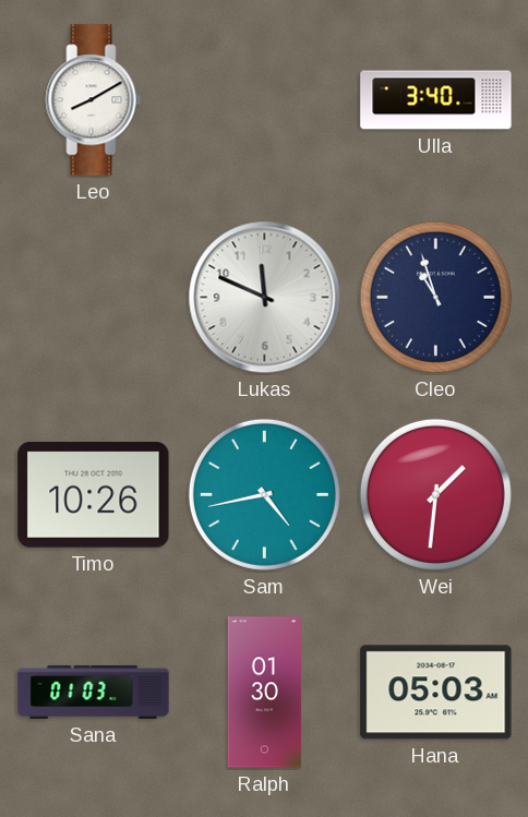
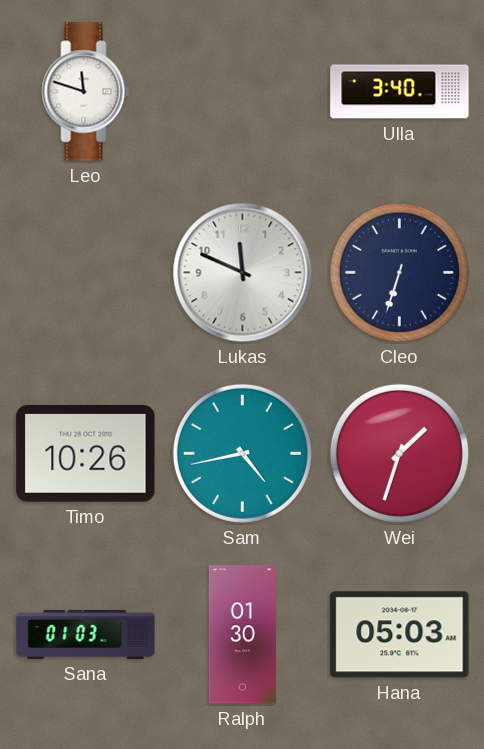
Leo: 8:10 -> 11:48 (86, 92)
Cleo: 10:57 -> 6:33 (399, 272)
Wei: 1:31 -> 1:33 (399, 453)
